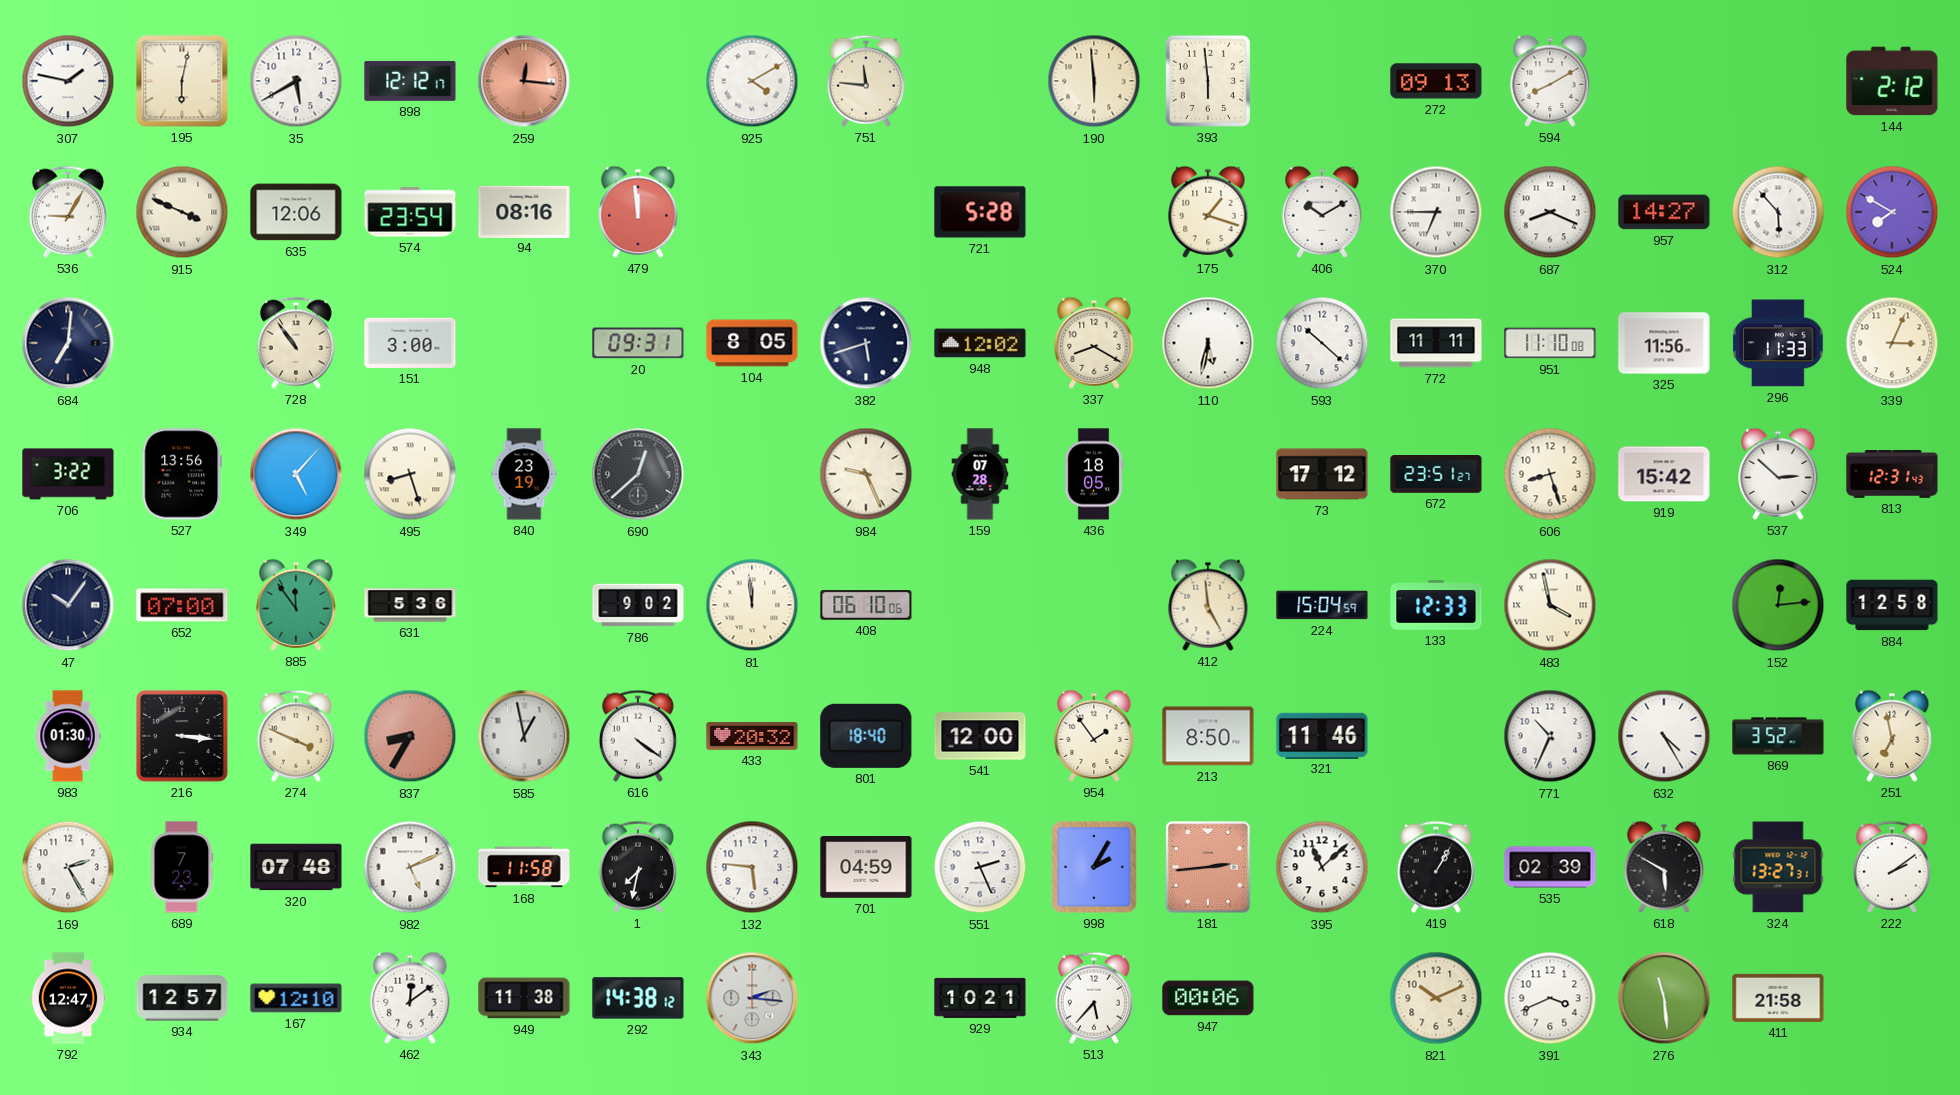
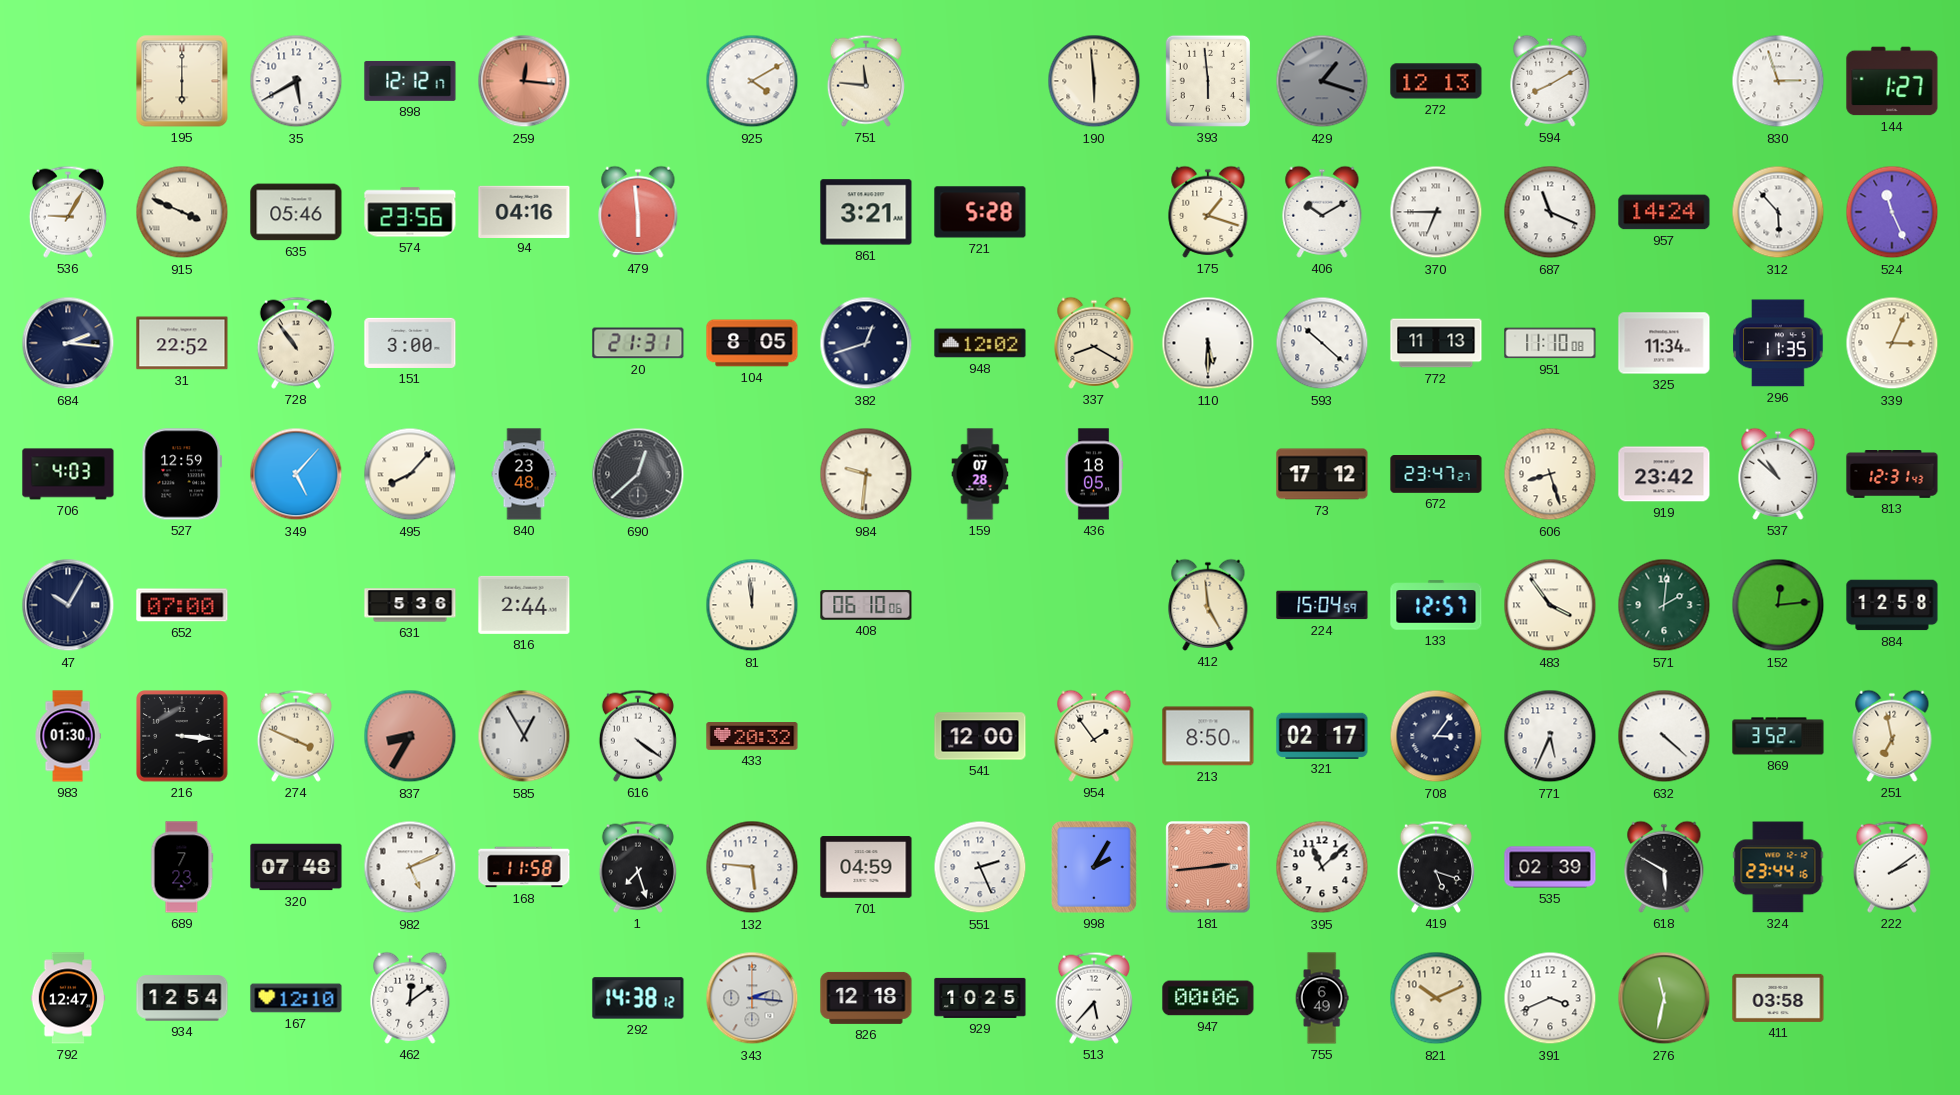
307: 1:47 -> none (68, 81)
195: 6:02 -> 6:00 (182, 81)
429: none -> 1:18 (1322, 81)
272: 09:13 -> 12:13 (1436, 81)
830: none -> 2:57 (1778, 81)
144: 2:12 -> 1:27 (1892, 81)
635: 12:06 -> 05:46 (296, 212)
574: 23:54 -> 23:56 (410, 212)
94: 08:16 -> 04:16 (524, 211)
479: 11:59 -> 5:59 (638, 212)
861: none -> 3:21 (866, 212)
687: 8:19 -> 11:19 (1550, 212)
957: 14:27 -> 14:24 (1664, 212)
524: 7:50 -> 11:26 (1892, 212)
684: 7:01 -> 2:16 (68, 343)
31: none -> 22:52 (182, 343)
20: 09:31 -> 21:31 (638, 343)
382: 5:42 -> 12:42 (866, 343)
110: 5:32 -> 5:30 (1208, 343)
772: 11:11 -> 11:13 (1436, 343)
325: 11:56 -> 11:34 (1664, 343)
296: 11:33 -> 11:35 (1778, 343)
706: 3:22 -> 4:03 (68, 474)
527: 13:56 -> 12:59 (181, 474)
495: 8:27 -> 8:07 (410, 474)
840: 23:19 -> 23:48 (524, 474)
984: 9:26 -> 9:31 (866, 474)
672: 23:51 -> 23:47 (1436, 475)
919: 15:42 -> 23:42 (1664, 474)
537: 2:52 -> 10:52 (1778, 474)
47: 10:06 -> 10:05 (68, 605)
885: 11:54 -> none (296, 605)
816: none -> 2:44 (524, 605)
786: 9:02 -> none (638, 605)
133: 12:33 -> 12:57 (1436, 605)
483: 3:58 -> 3:54 (1550, 605)
571: none -> 2:01 (1664, 605)
585: 12:58 -> 12:55 (524, 736)
801: 18:40 -> none (866, 736)
321: 11:46 -> 02:17 (1322, 735)
708: none -> 3:06 (1436, 736)
771: 10:34 -> 5:34 (1550, 736)
632: 4:25 -> 4:22 (1664, 736)
169: 2:25 -> none (68, 867)
1: 7:32 -> 7:27 (638, 867)
419: 1:05 -> 5:18 (1436, 867)
324: 13:27 -> 23:44 (1778, 867)
934: 12:57 -> 12:54 (182, 998)
949: 11:38 -> none (524, 998)
826: none -> 12:18 (866, 998)
929: 10:21 -> 10:25 (980, 998)
755: none -> 6:49 (1322, 998)
276: 11:29 -> 11:32 (1664, 998)
411: 21:58 -> 03:58 (1778, 998)
